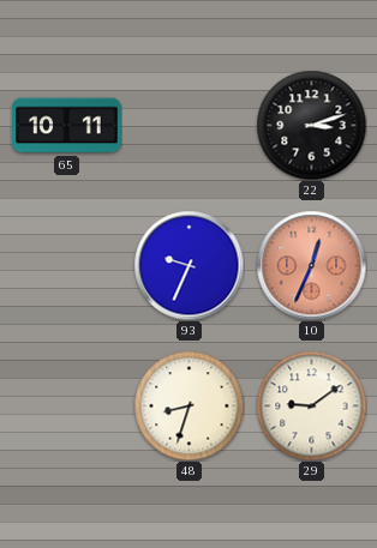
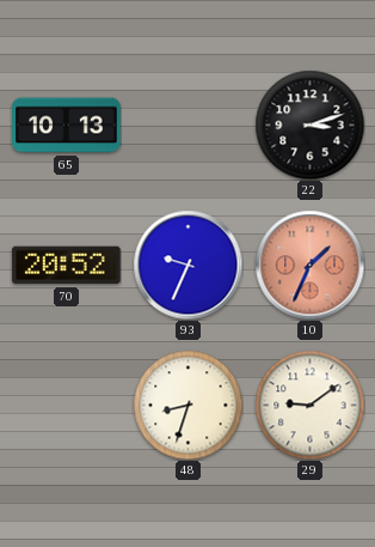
65: 10:11 -> 10:13 (67, 126)
70: none -> 20:52 (67, 266)
10: 12:34 -> 1:34 (309, 265)
